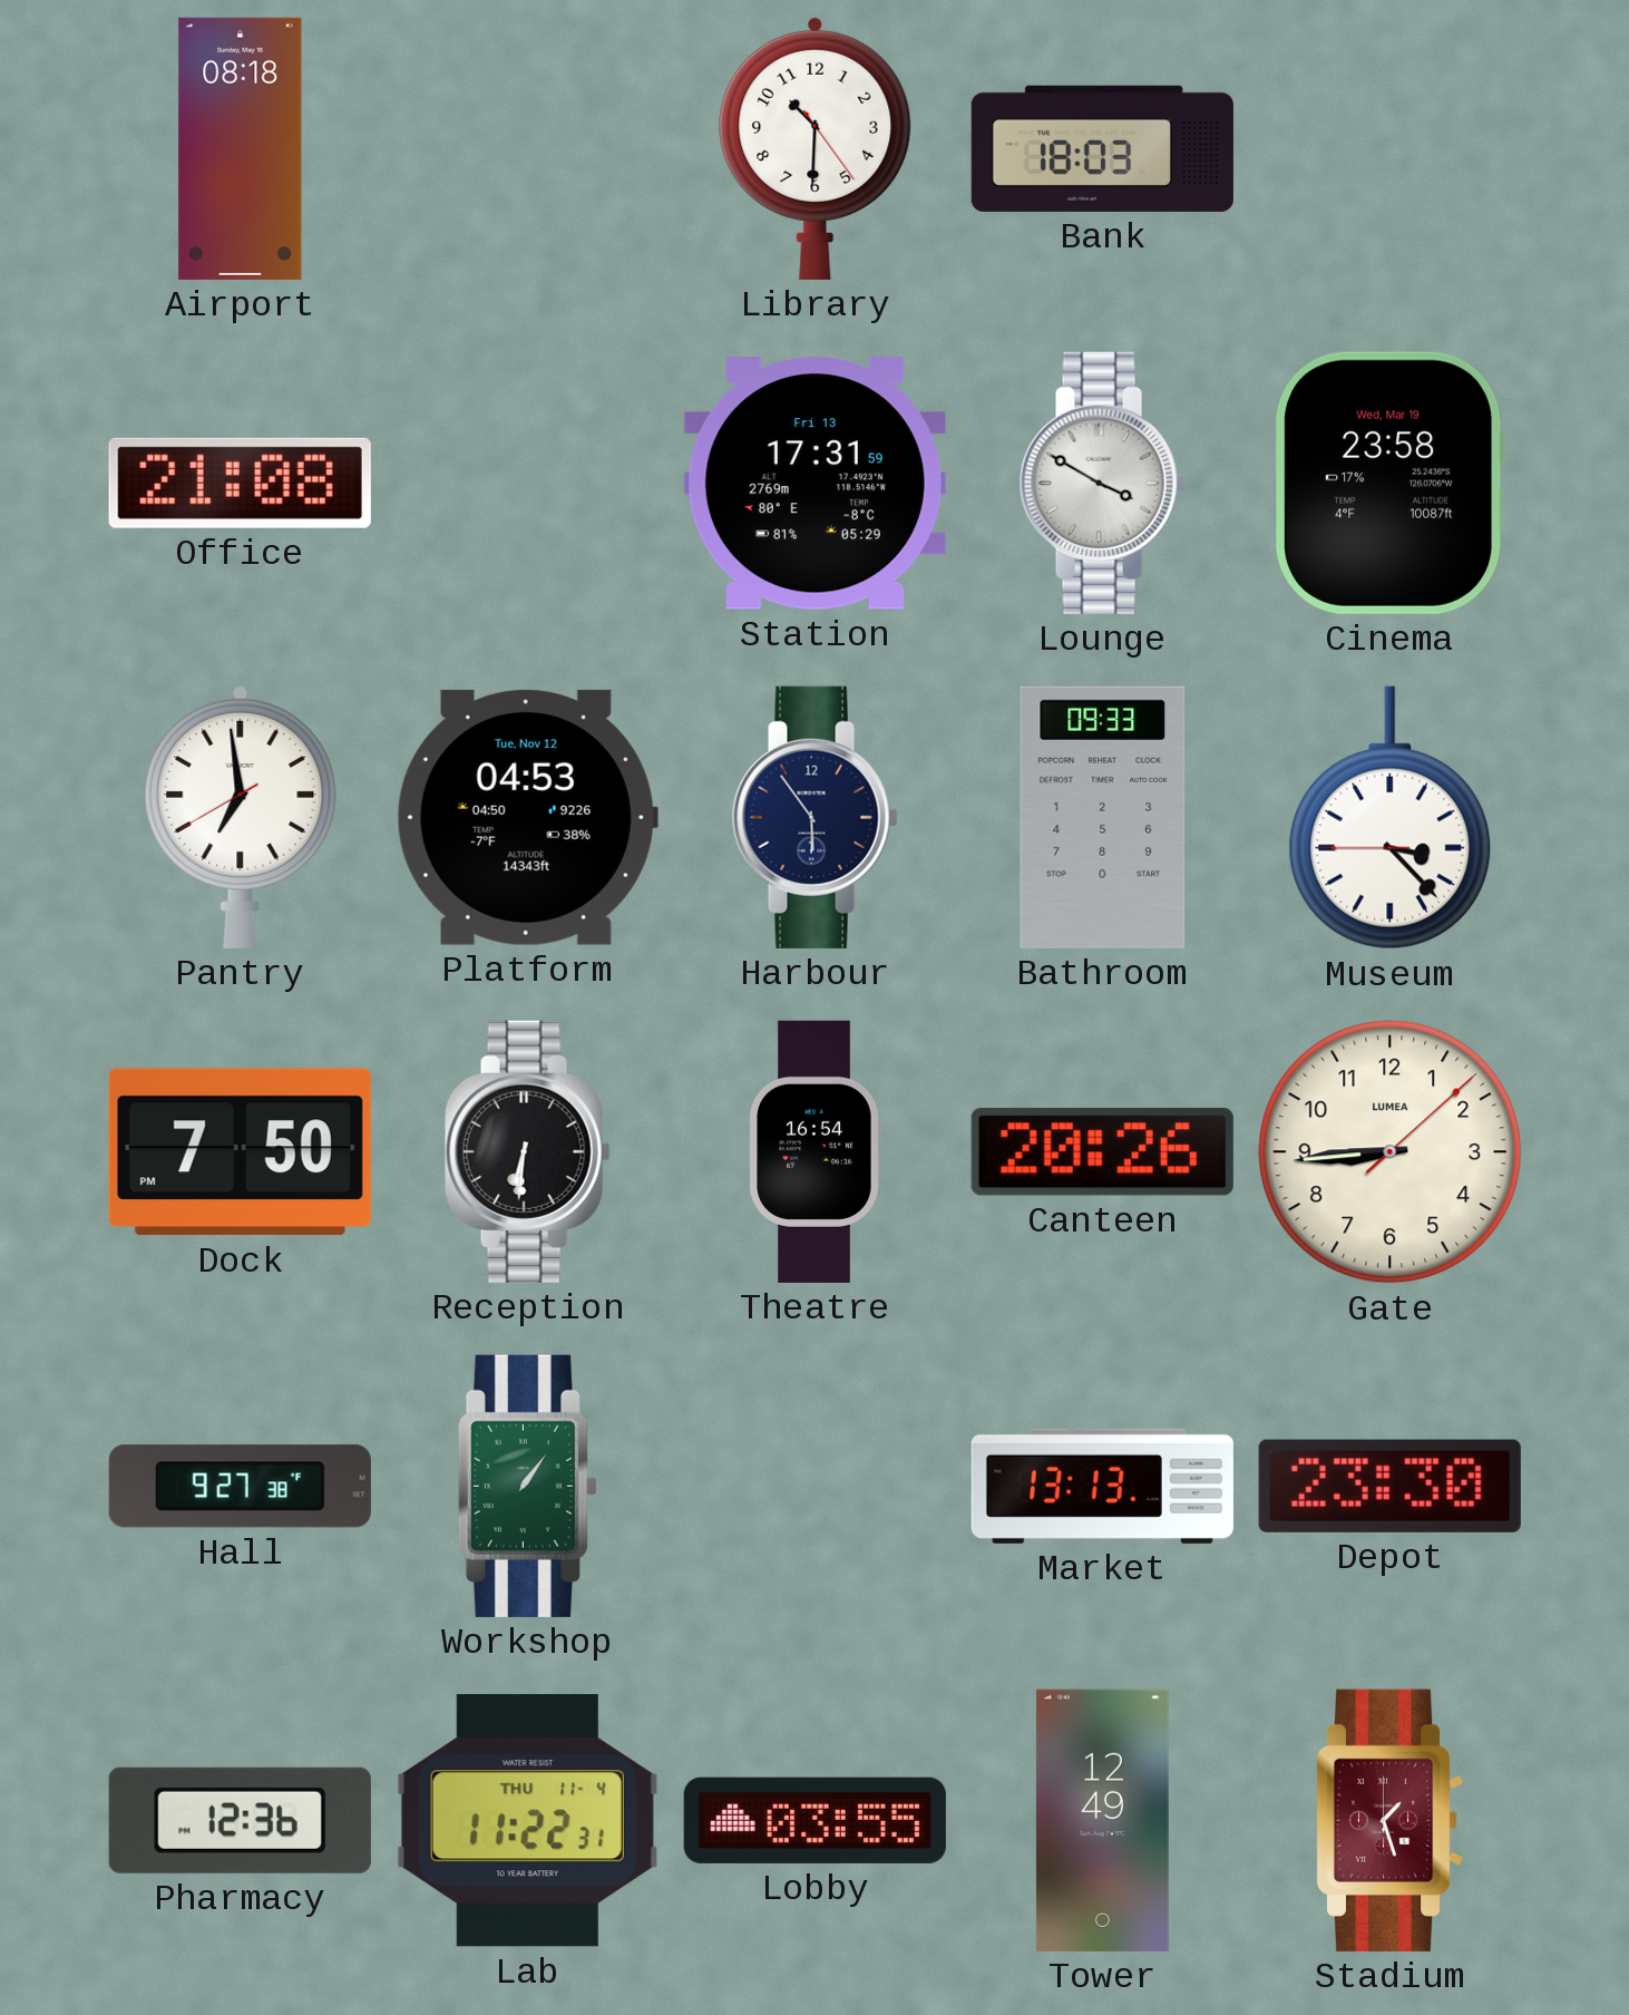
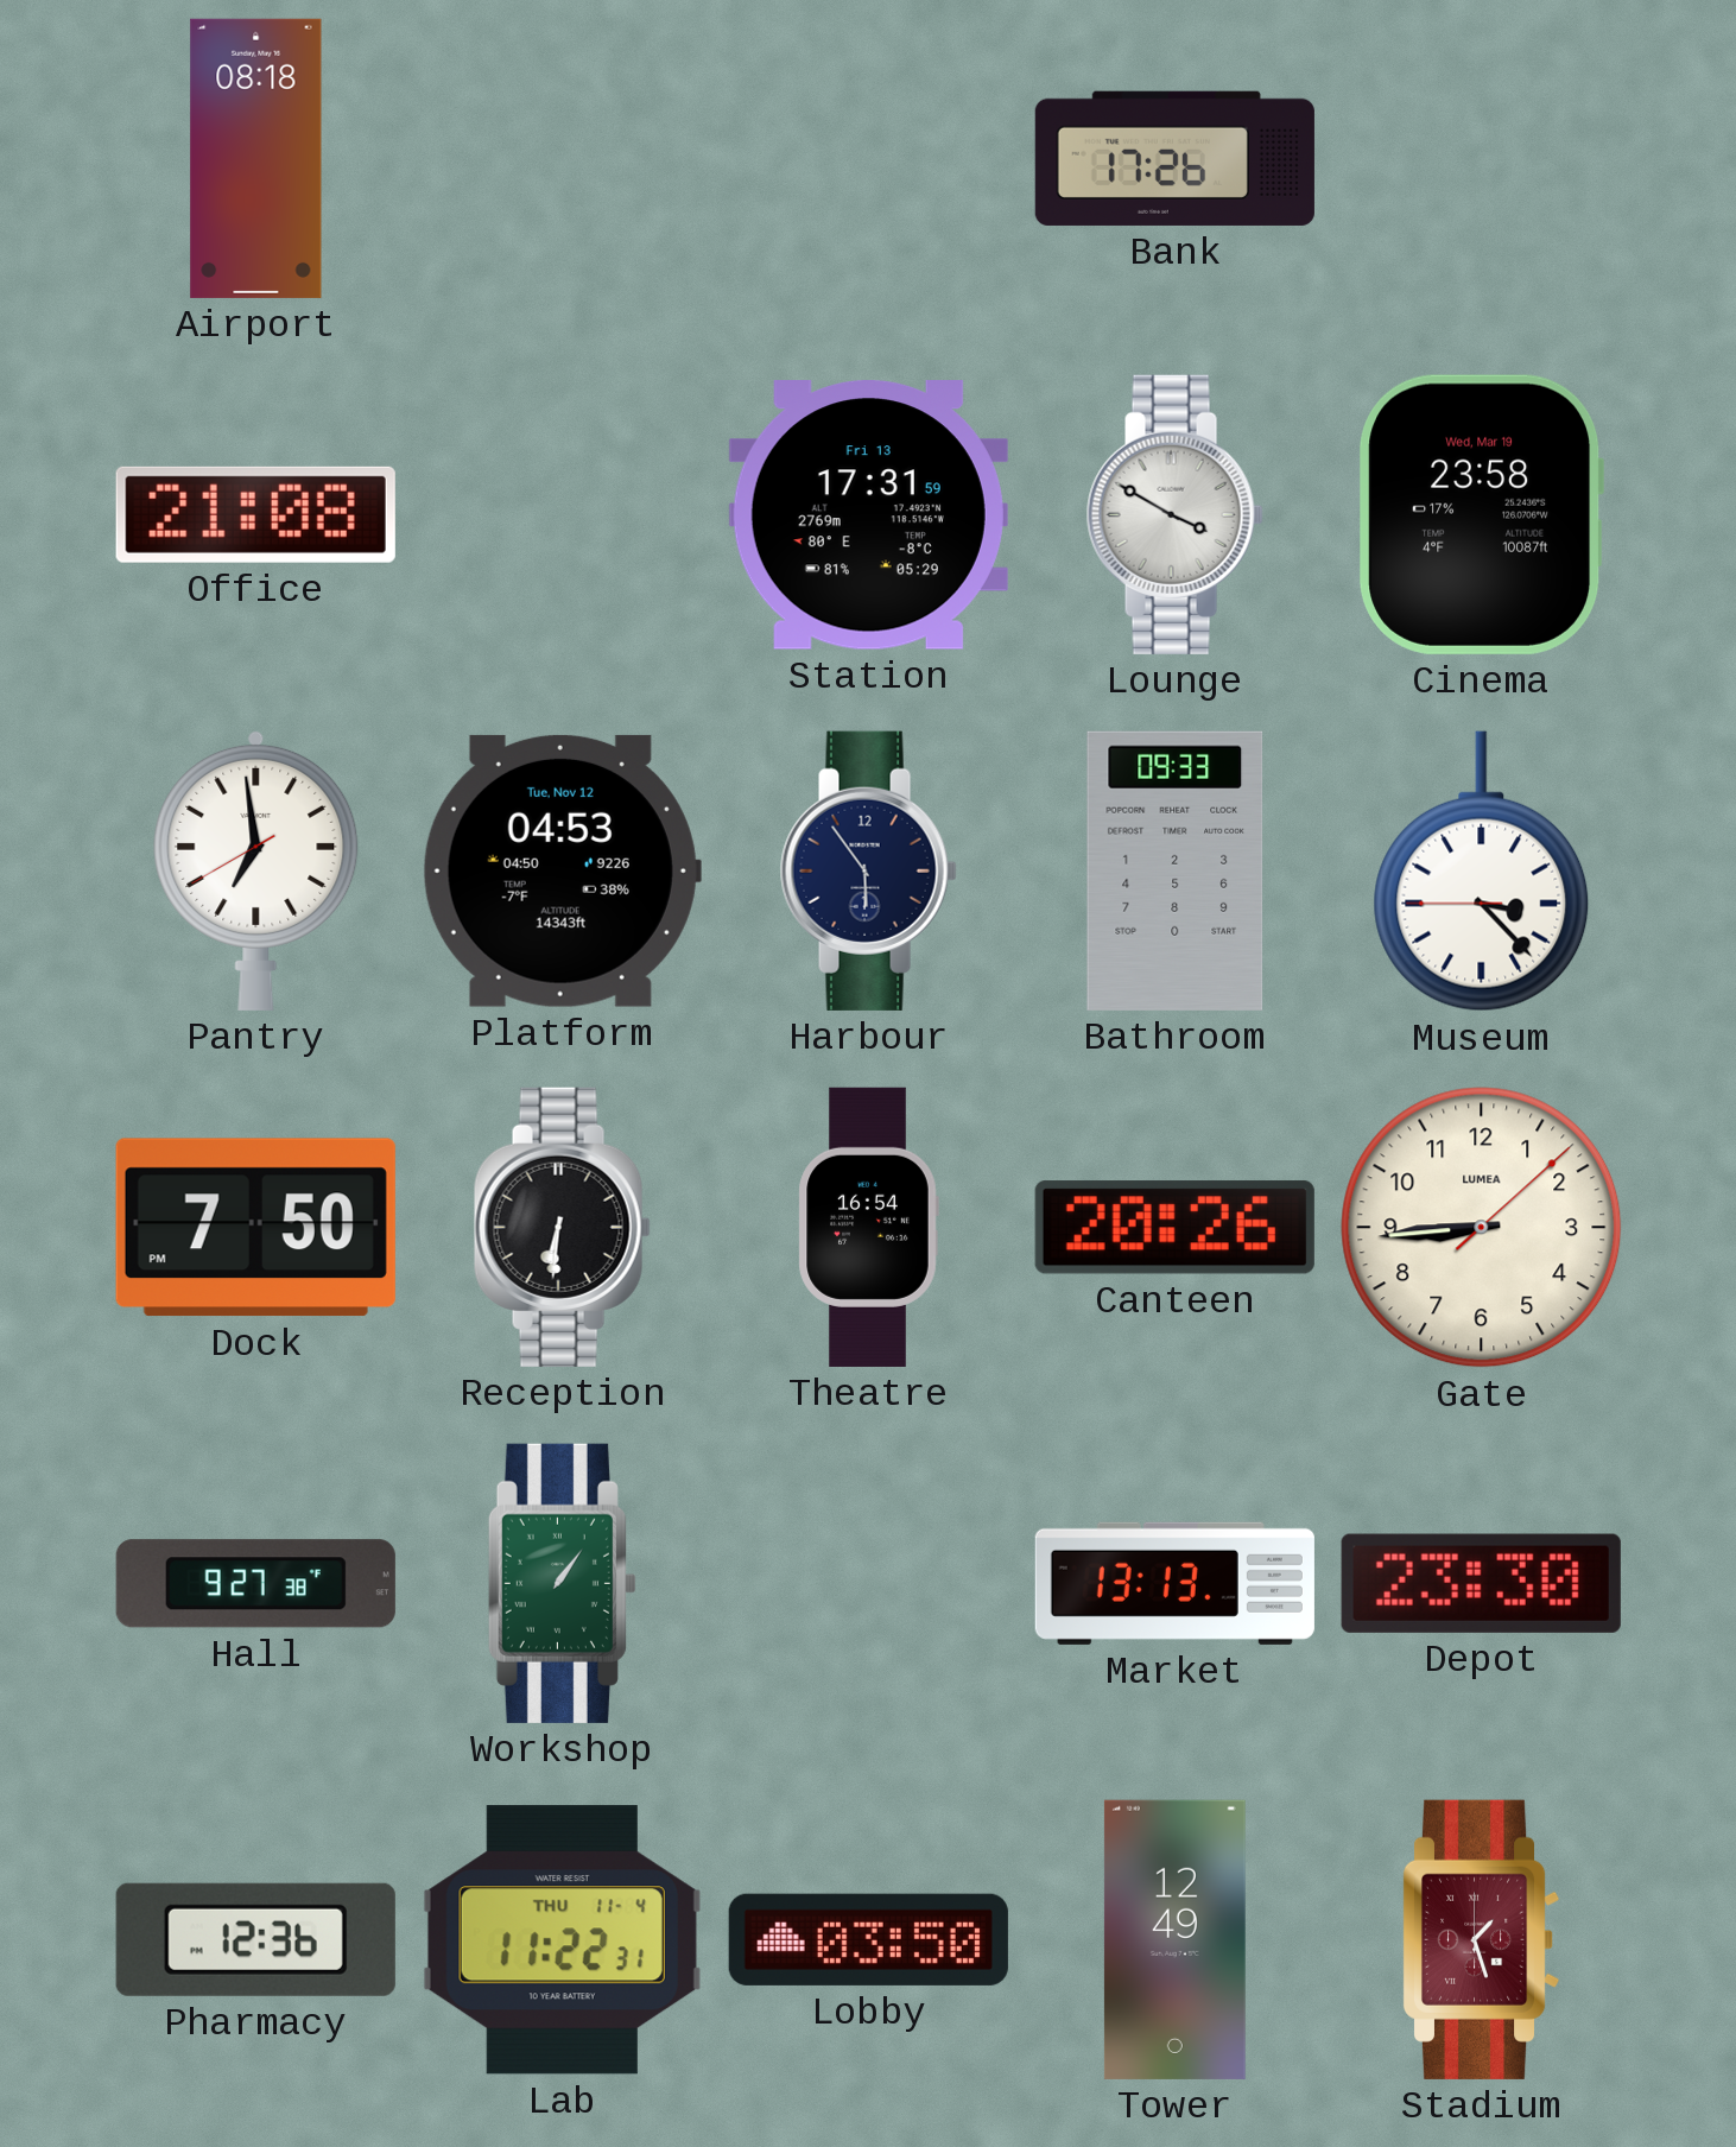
Library: 10:30 -> none (816, 148)
Bank: 18:03 -> 17:26 (1174, 158)
Lobby: 03:55 -> 03:50 (868, 1939)
